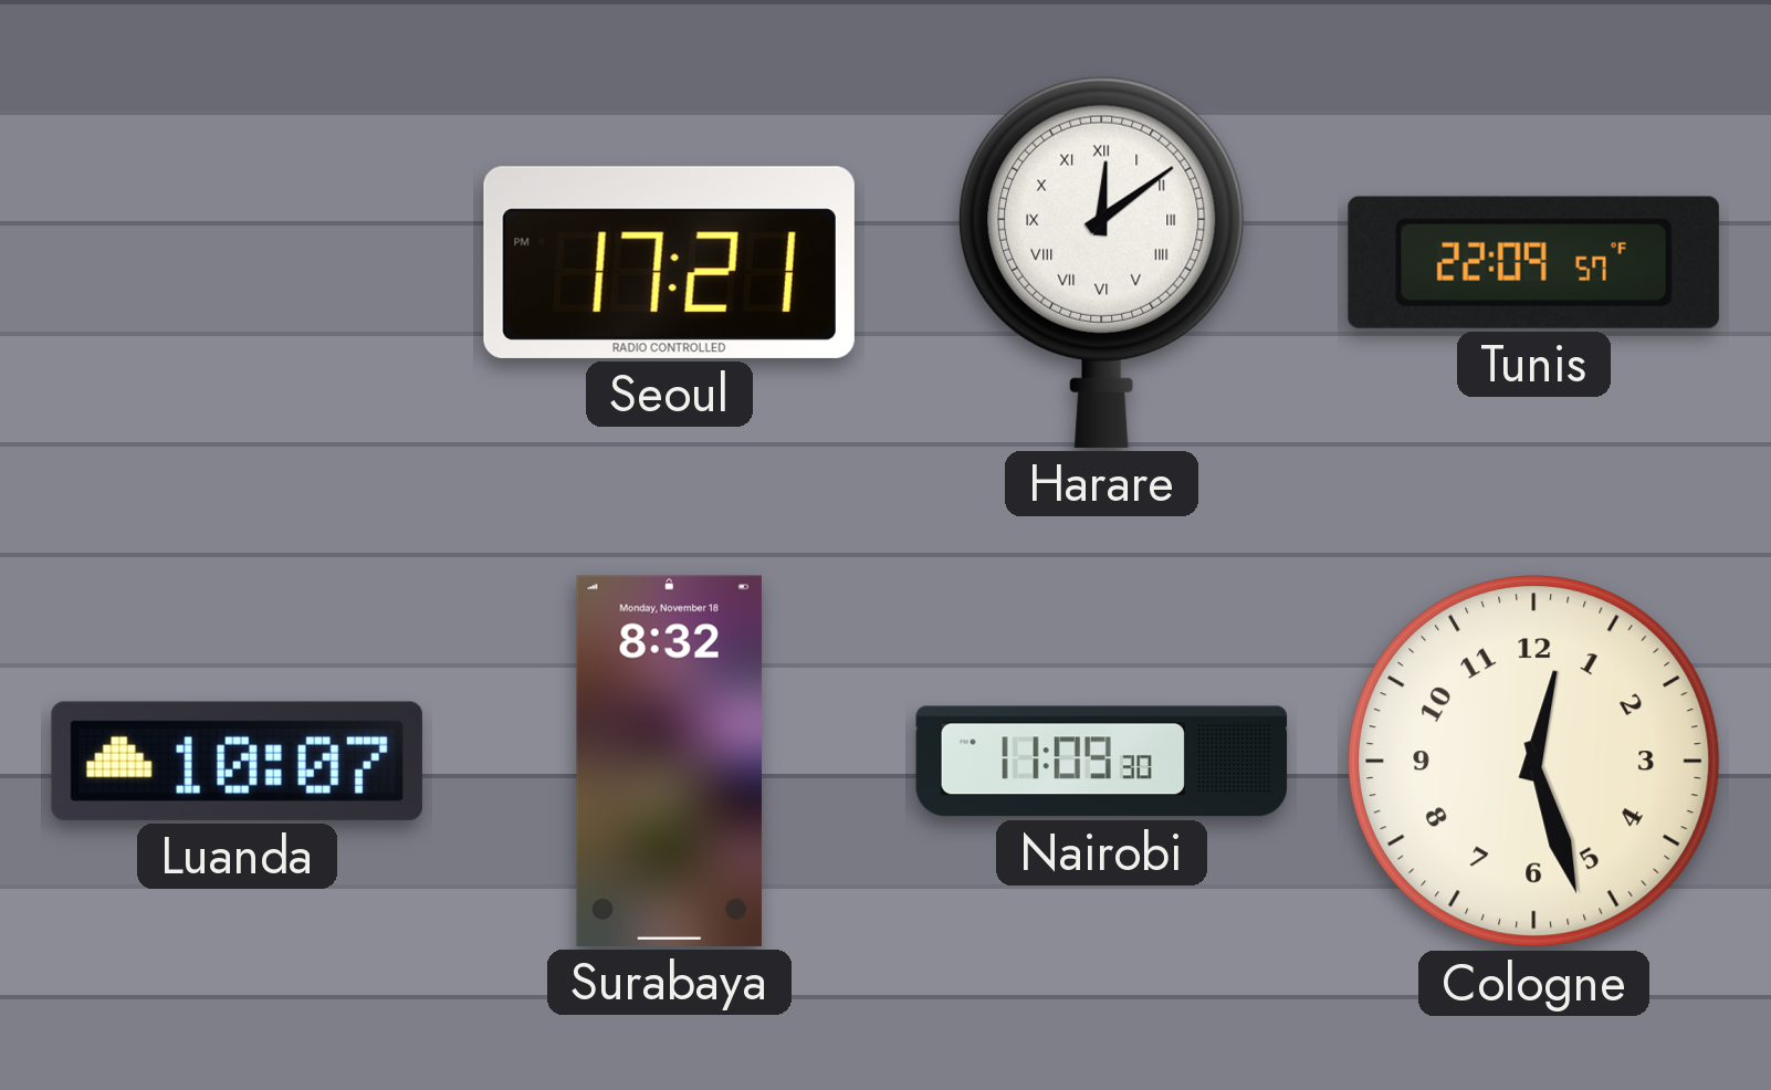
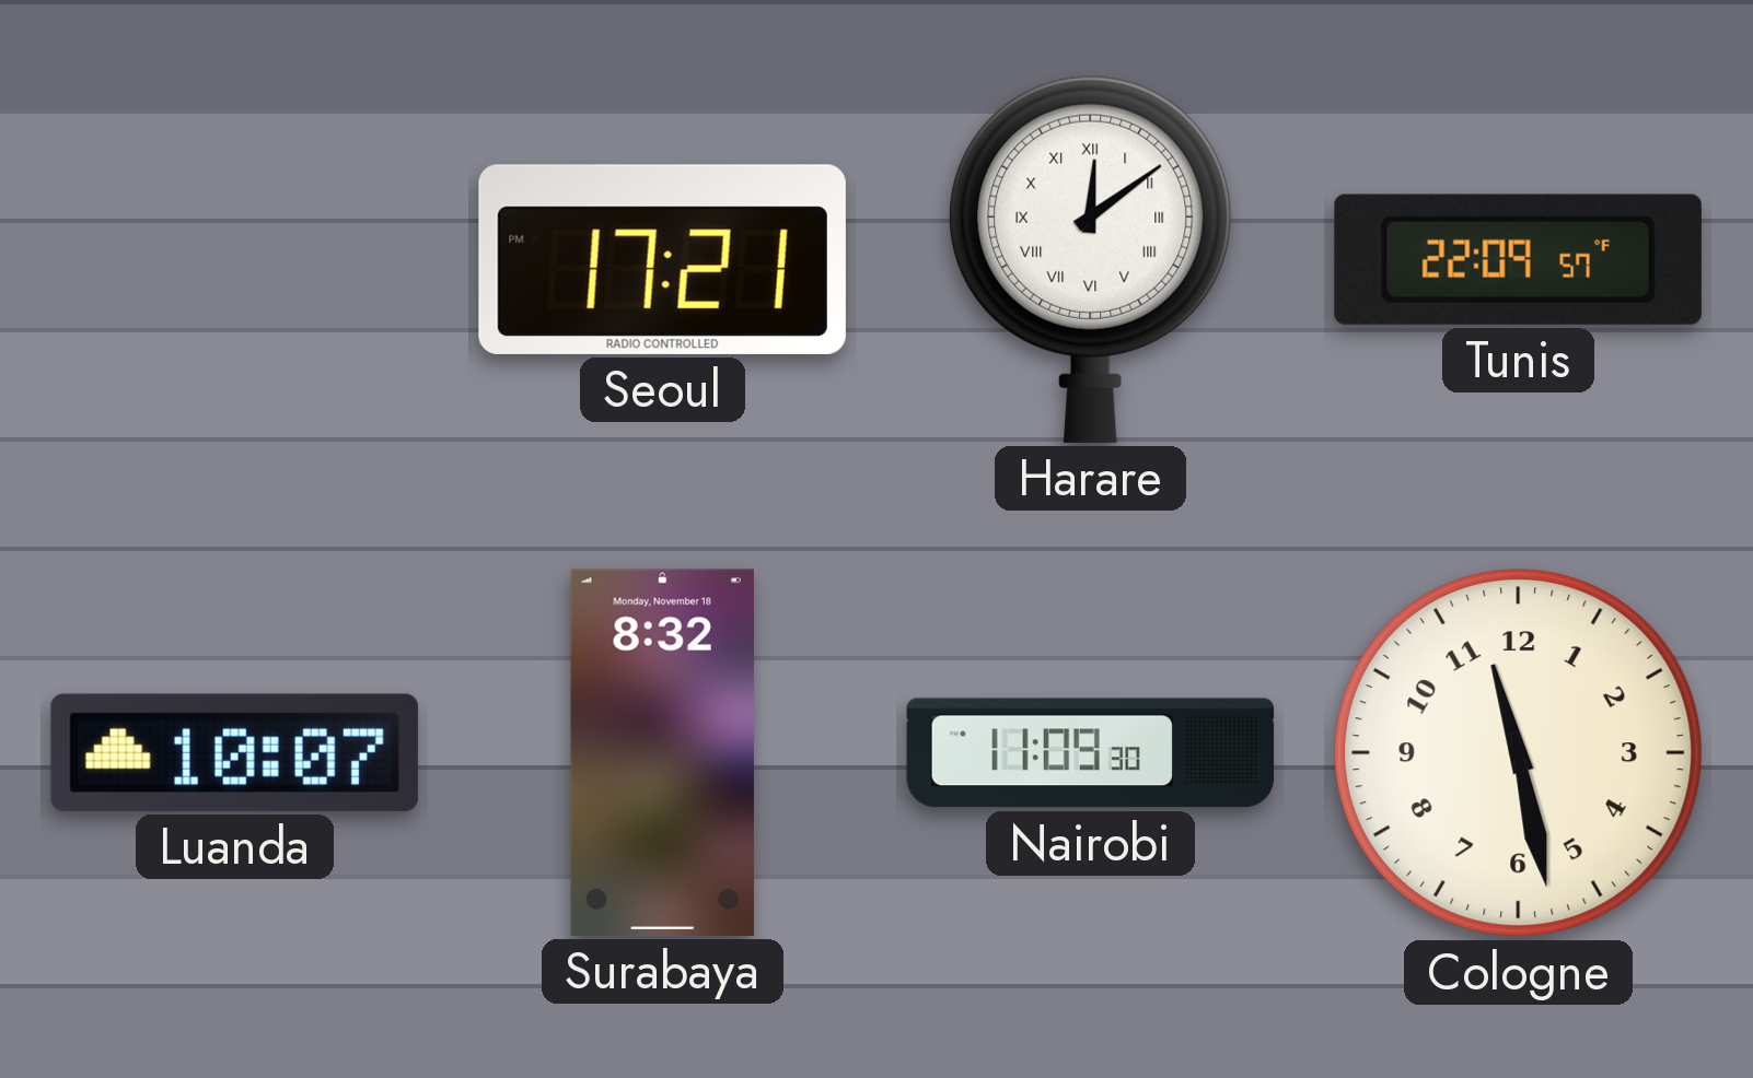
Cologne: 12:27 -> 11:28 (1518, 752)
